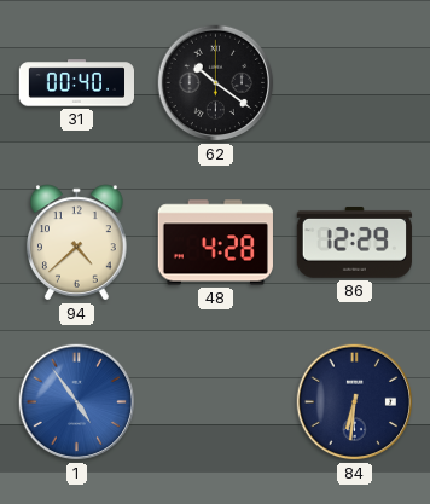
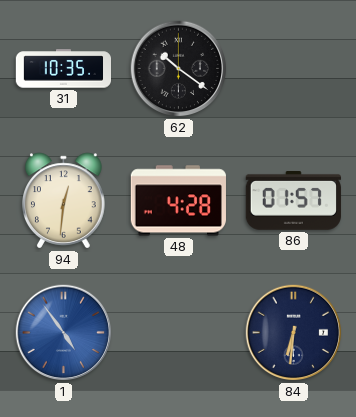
31: 00:40 -> 10:35 (64, 69)
94: 4:38 -> 12:31 (64, 201)
86: 12:29 -> 01:57 (293, 201)
